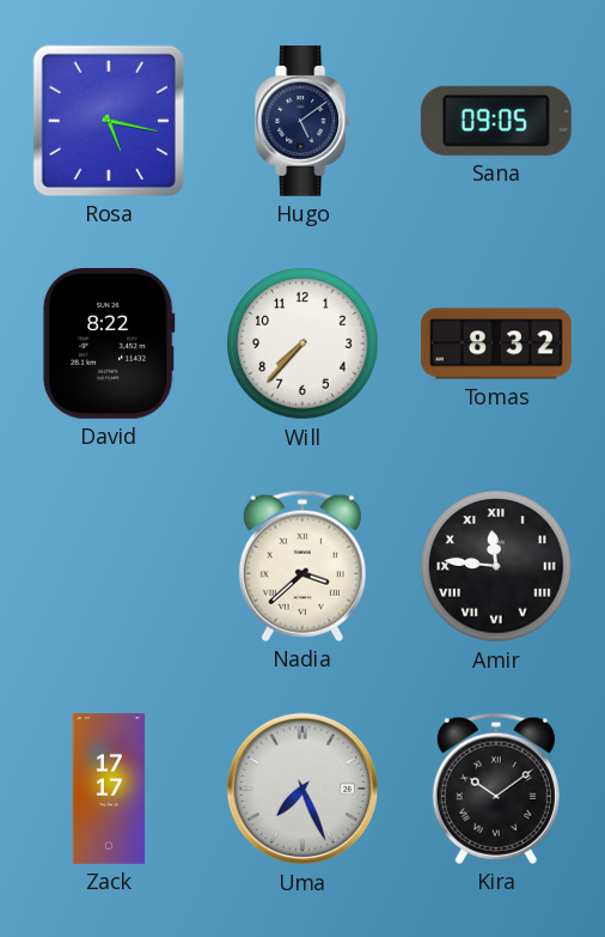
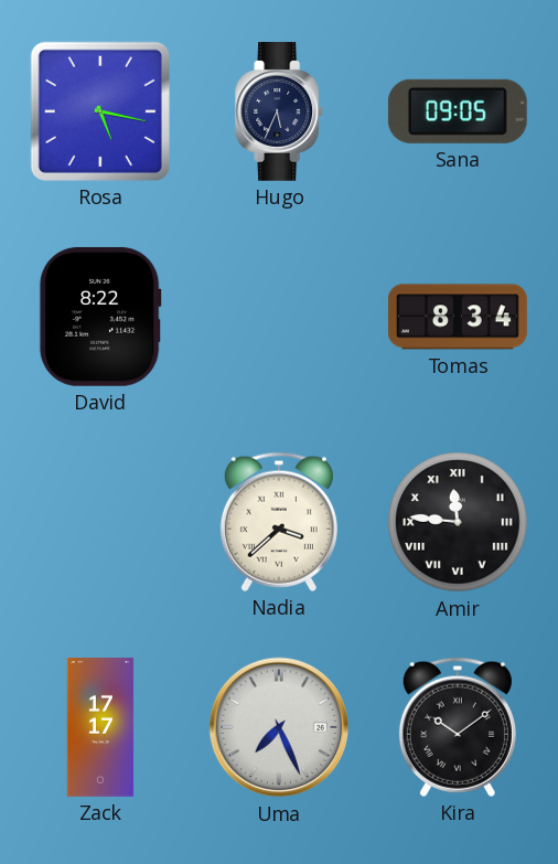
Hugo: 5:09 -> 5:34 (280, 113)
Will: 7:37 -> none (302, 343)
Tomas: 8:32 -> 8:34 (459, 317)
